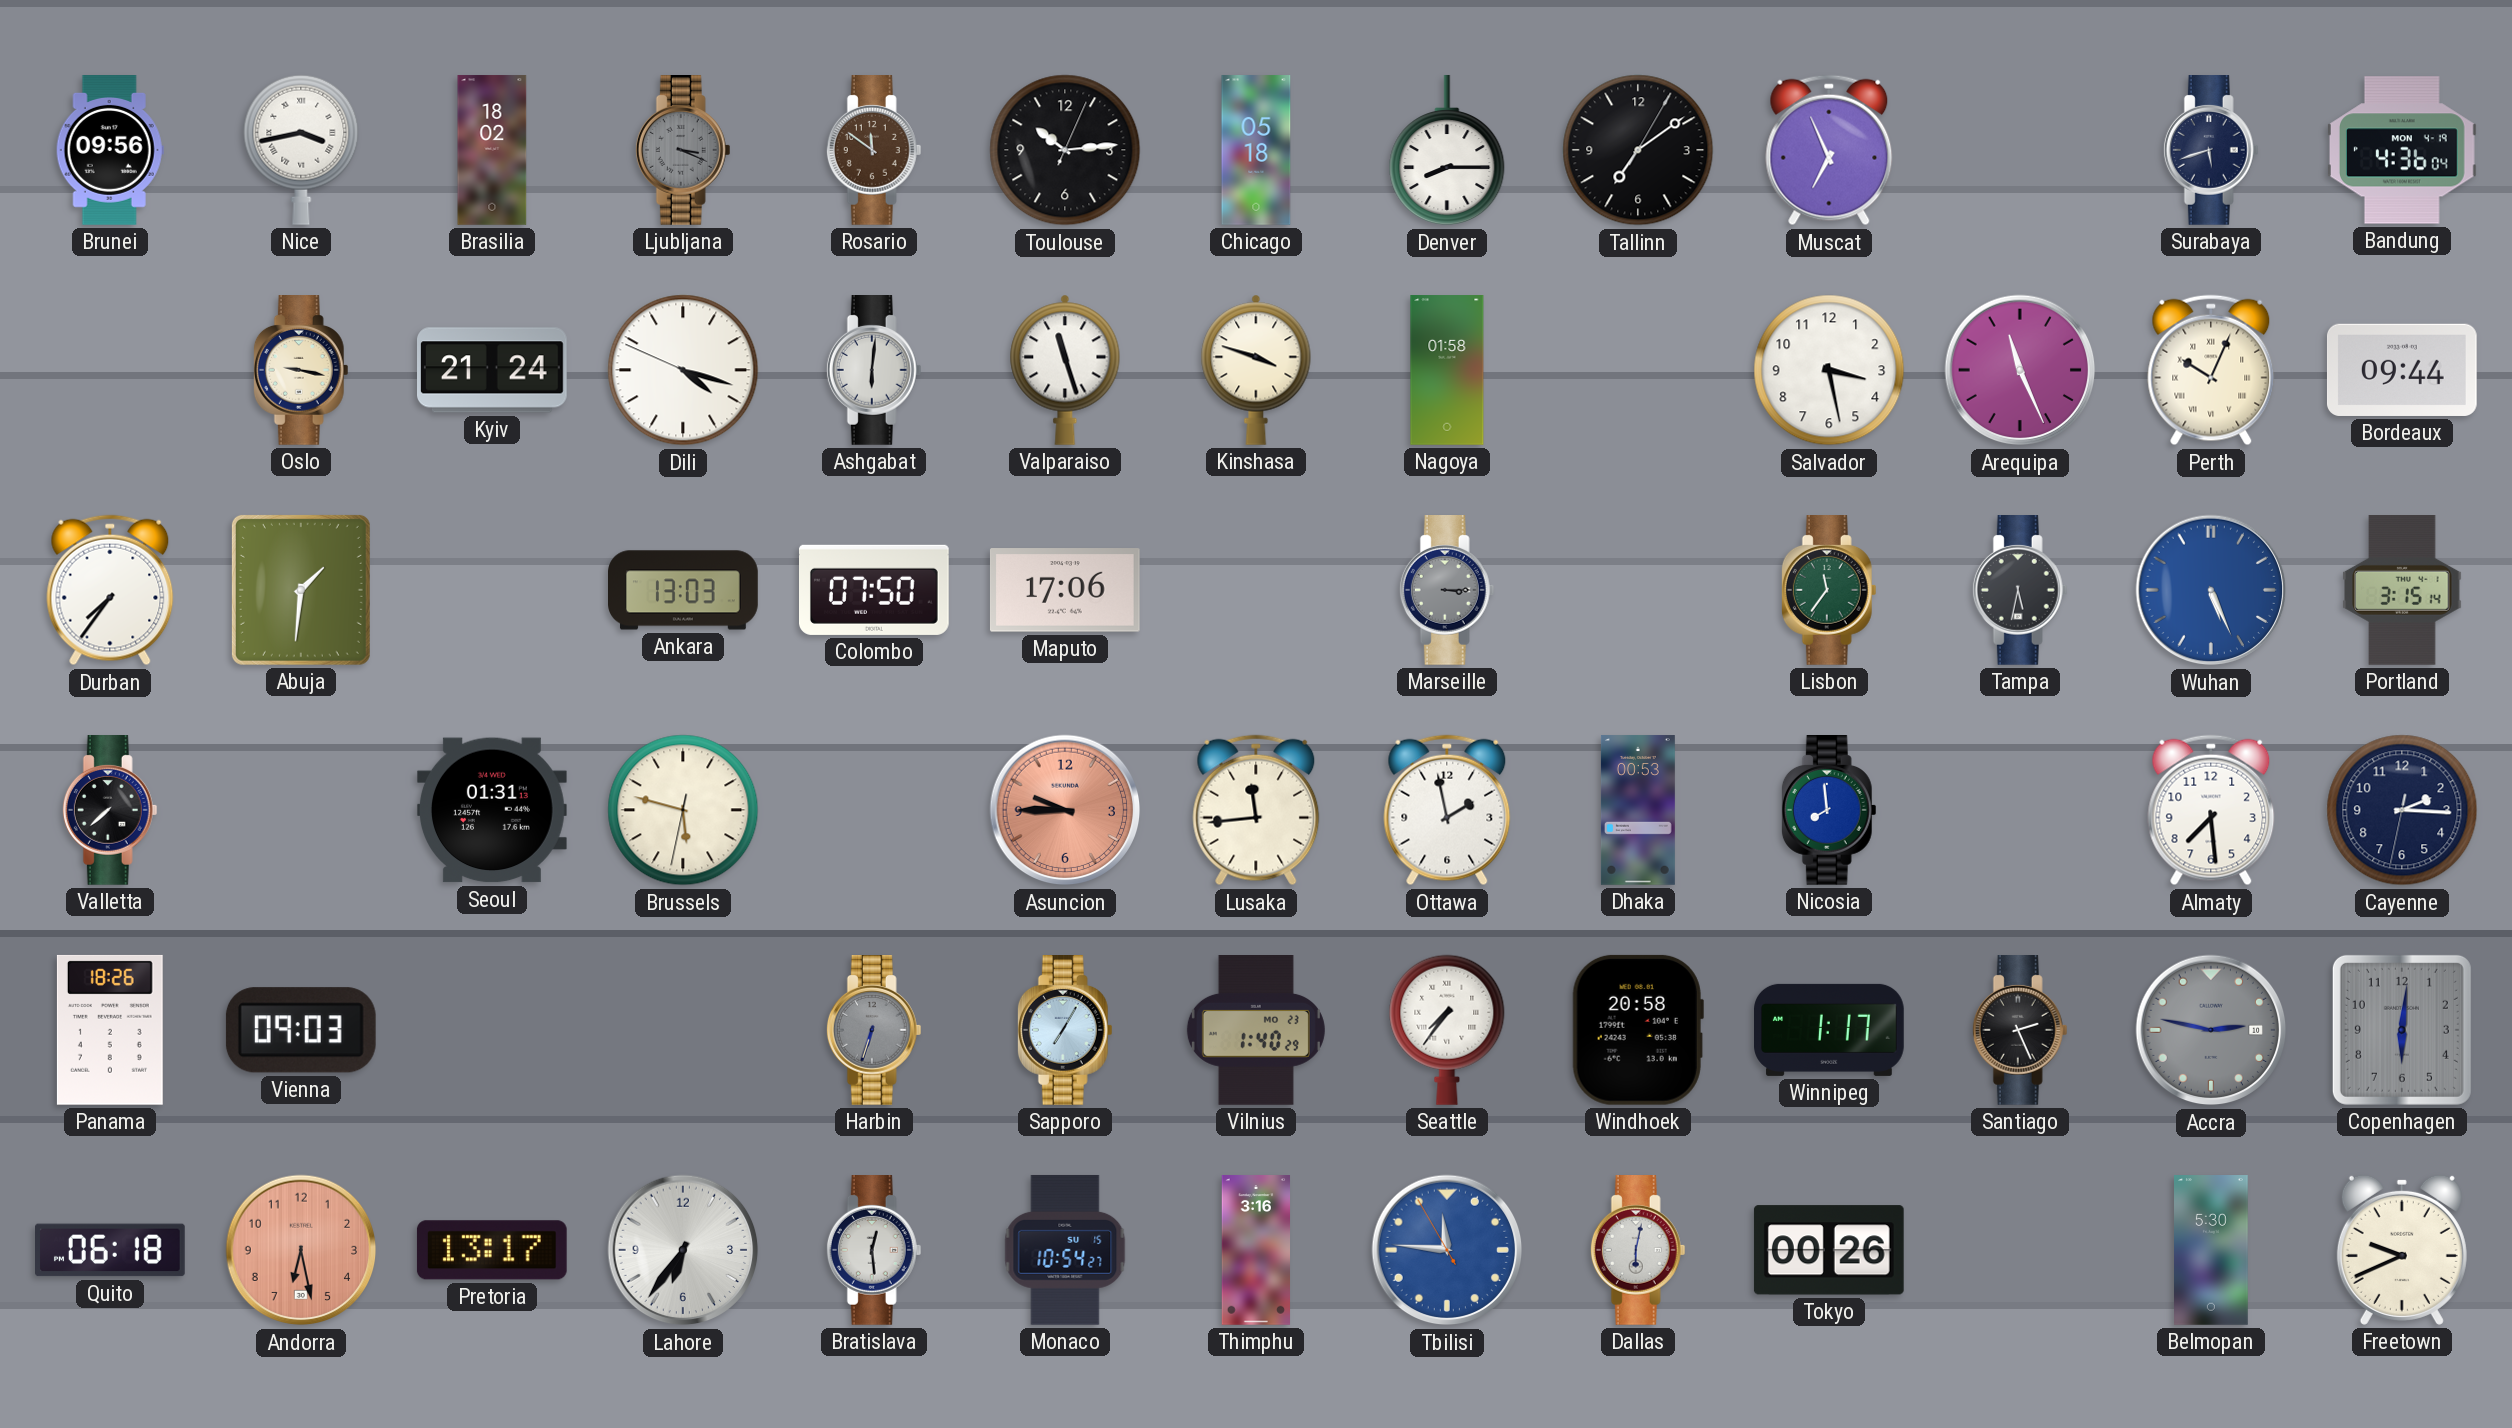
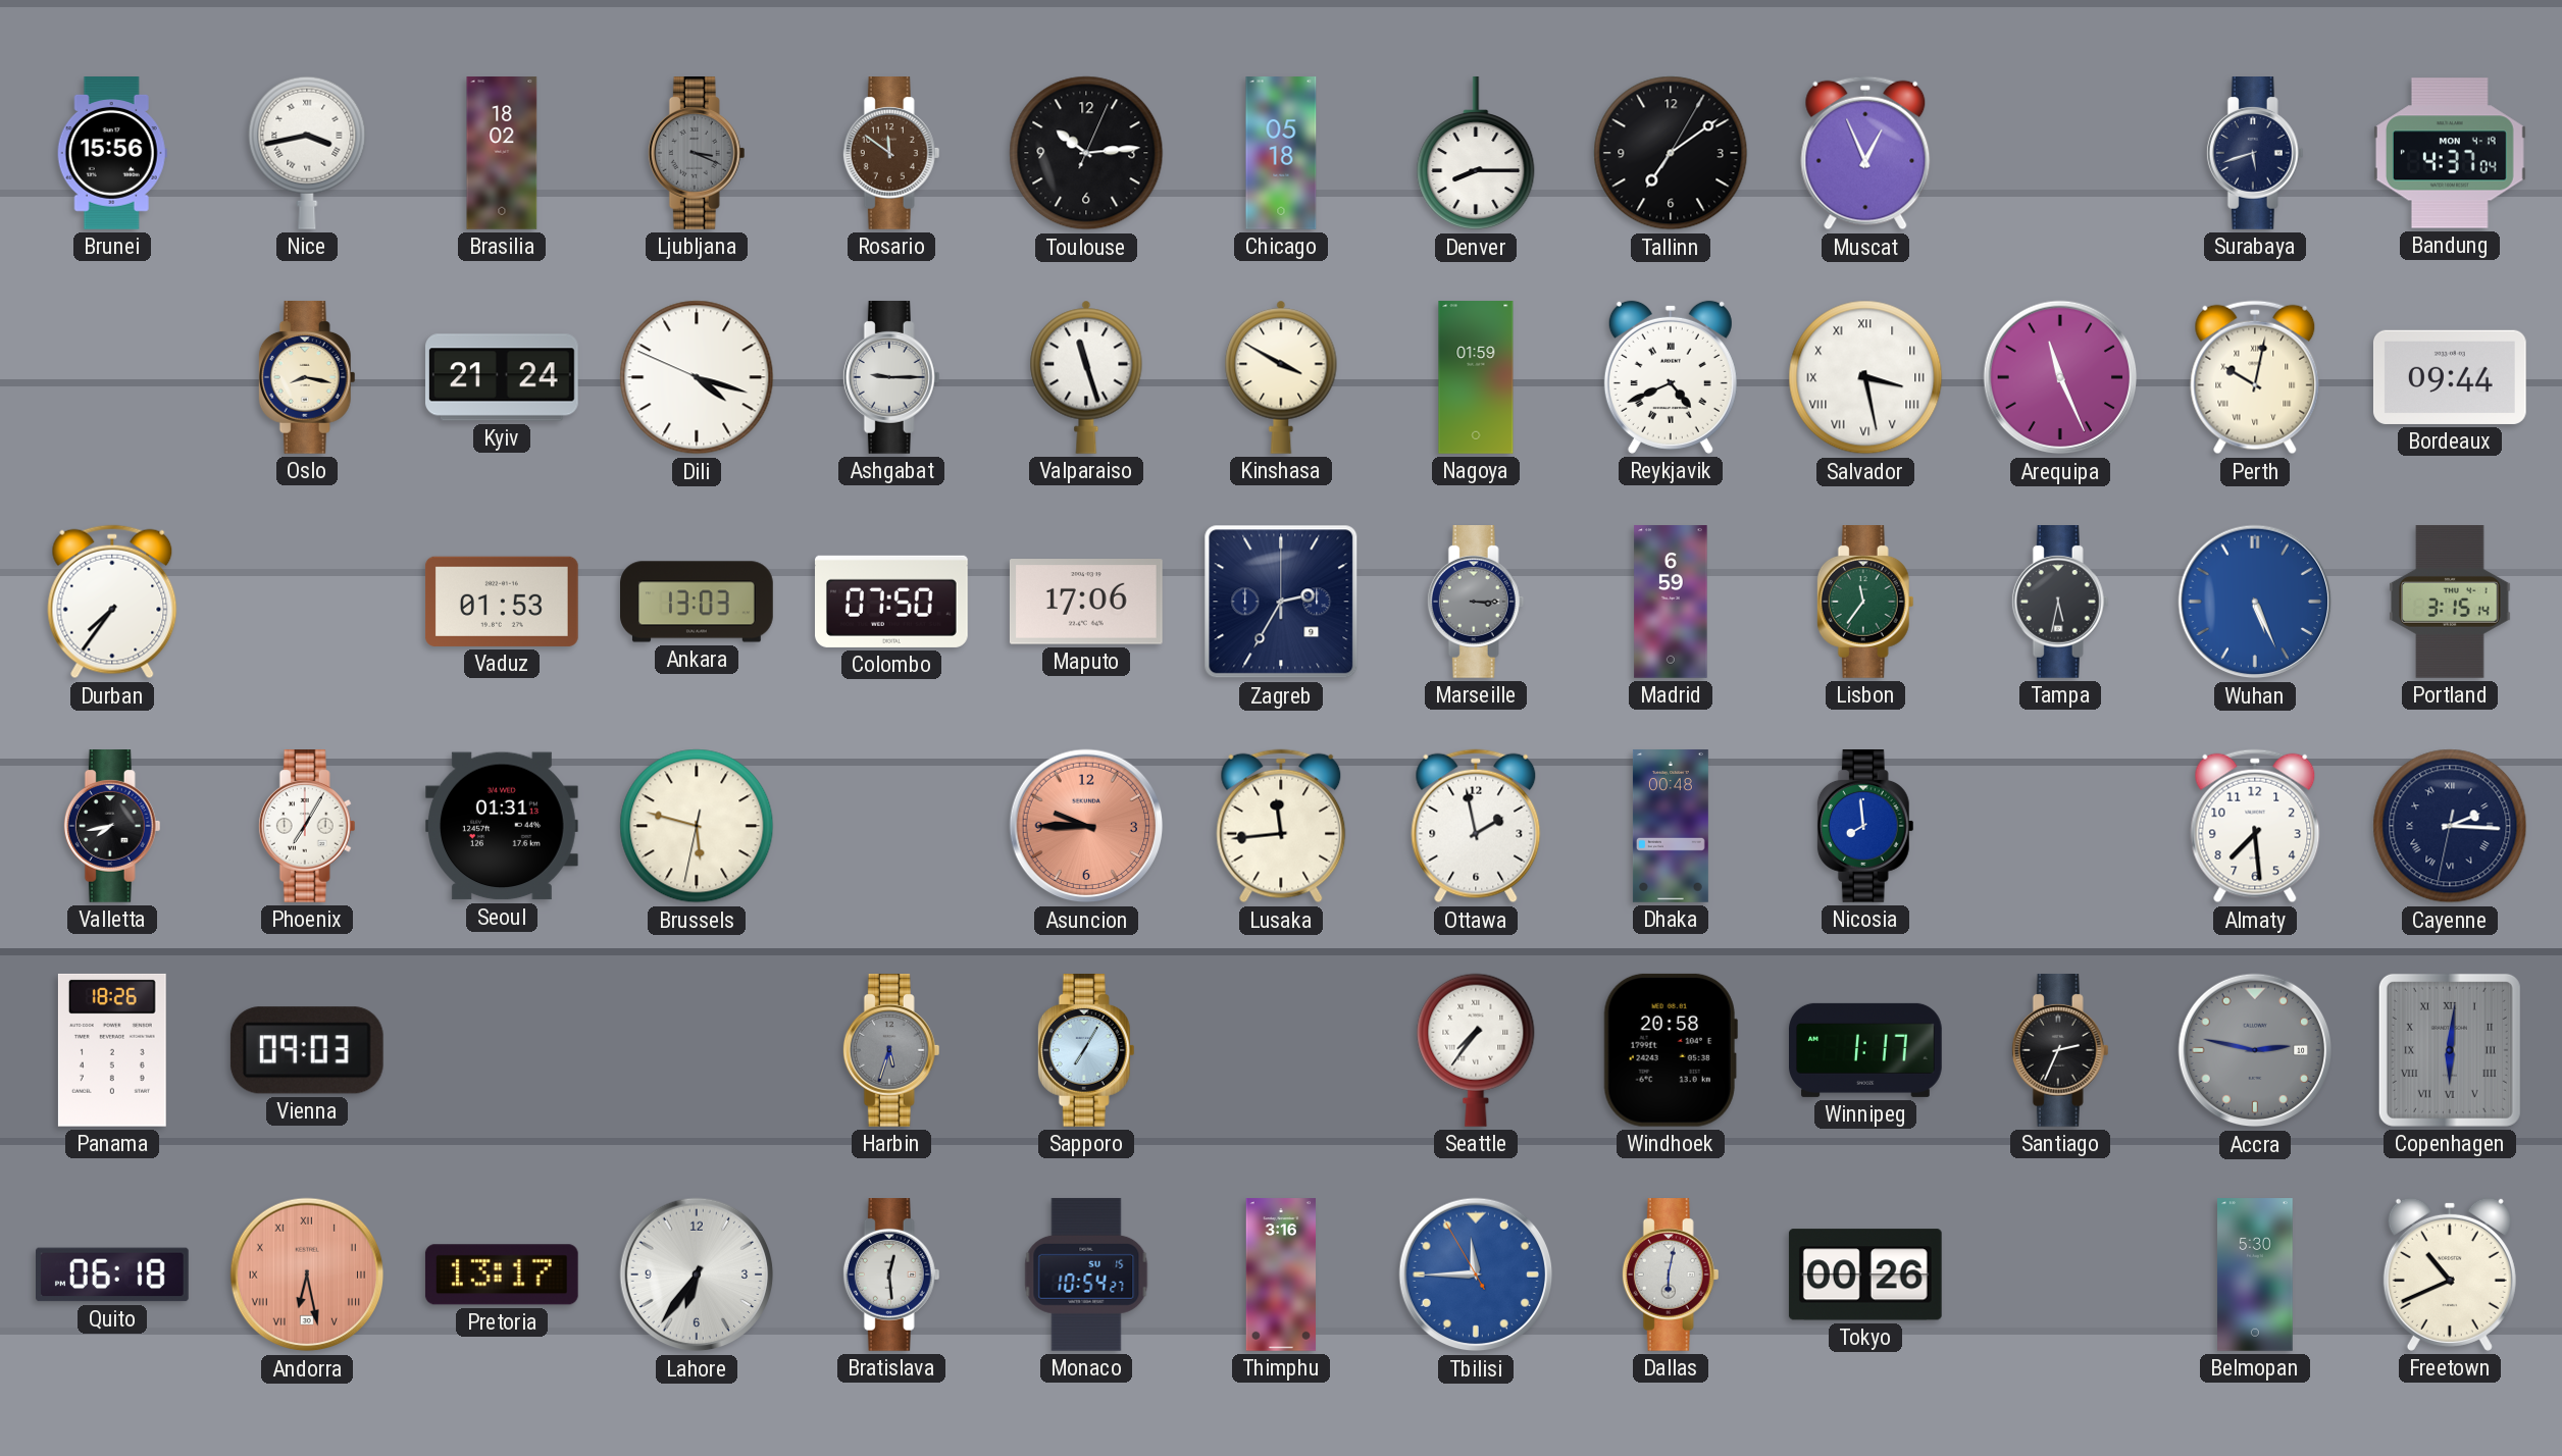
Brunei: 09:56 -> 15:56 (112, 154)
Muscat: 6:56 -> 12:56 (1865, 153)
Bandung: 4:36 -> 4:37 (2450, 153)
Oslo: 9:17 -> 8:17 (307, 378)
Ashgabat: 6:01 -> 9:15 (891, 378)
Kinshasa: 3:48 -> 3:50 (1281, 377)
Nagoya: 01:58 -> 01:59 (1476, 377)
Reykjavik: none -> 4:41 (1671, 377)
Salvador numerals: Arabic -> Roman (1865, 377)
Perth: 10:04 -> 10:02 (2255, 377)
Abuja: 1:31 -> none (301, 590)
Vaduz: none -> 01:53 (502, 602)
Zagreb: none -> 2:35 (1281, 602)
Madrid: none -> 6:59 (1671, 602)
Valletta: 7:38 -> 7:43 (112, 827)
Phoenix: none -> 7:05 (307, 827)
Dhaka: 00:53 -> 00:48 (1671, 826)
Cayenne numerals: Arabic -> Roman (2450, 826)
Harbin: 6:33 -> 5:33 (891, 1051)
Vilnius: 1:40 -> none (1256, 1031)
Santiago: 2:26 -> 2:34 (2060, 1051)
Copenhagen numerals: Arabic -> Roman (2450, 1050)
Andorra numerals: Arabic -> Roman (307, 1275)
Tbilisi: 11:45 -> 11:44 (1476, 1275)
Freetown: 9:41 -> 10:41 (2450, 1275)
